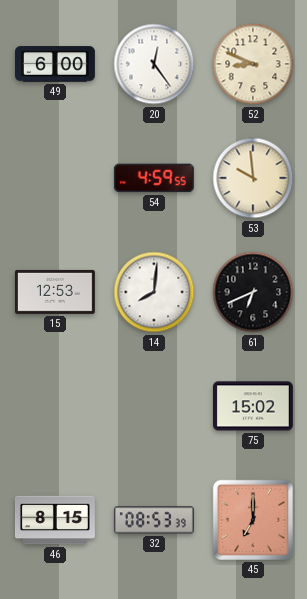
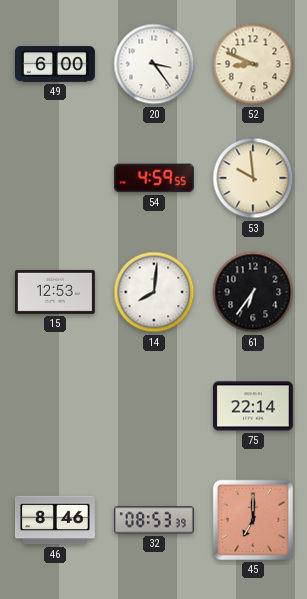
20: 12:24 -> 3:24 (154, 64)
61: 6:41 -> 6:36 (253, 292)
75: 15:02 -> 22:14 (253, 406)
46: 8:15 -> 8:46 (56, 520)
